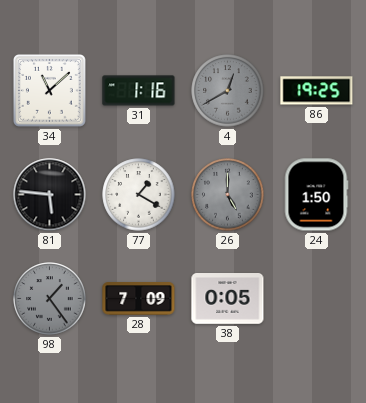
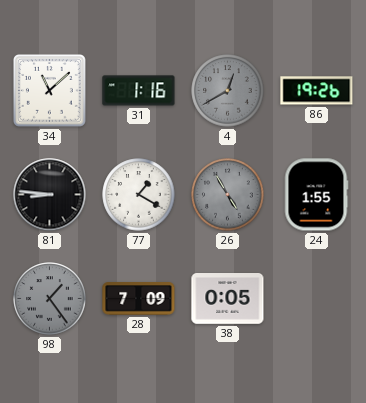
86: 19:25 -> 19:26 (317, 91)
81: 5:46 -> 8:46 (50, 195)
26: 5:00 -> 4:55 (228, 195)
24: 1:50 -> 1:55 (316, 195)
